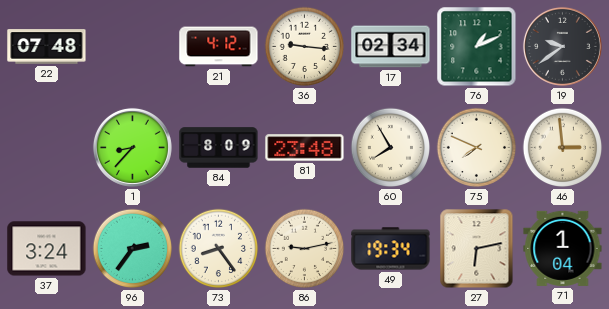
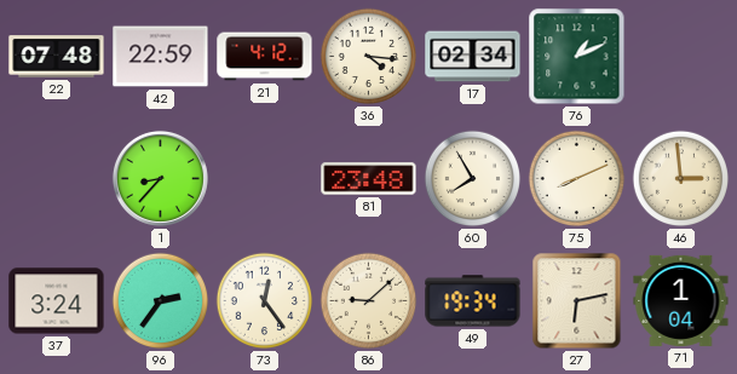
42: none -> 22:59 (161, 57)
36: 9:16 -> 4:16 (369, 57)
19: 9:39 -> none (562, 46)
84: 8:09 -> none (219, 148)
75: 7:49 -> 8:11 (577, 179)
73: 8:24 -> 12:24 (265, 301)
86: 9:13 -> 9:08 (369, 301)
